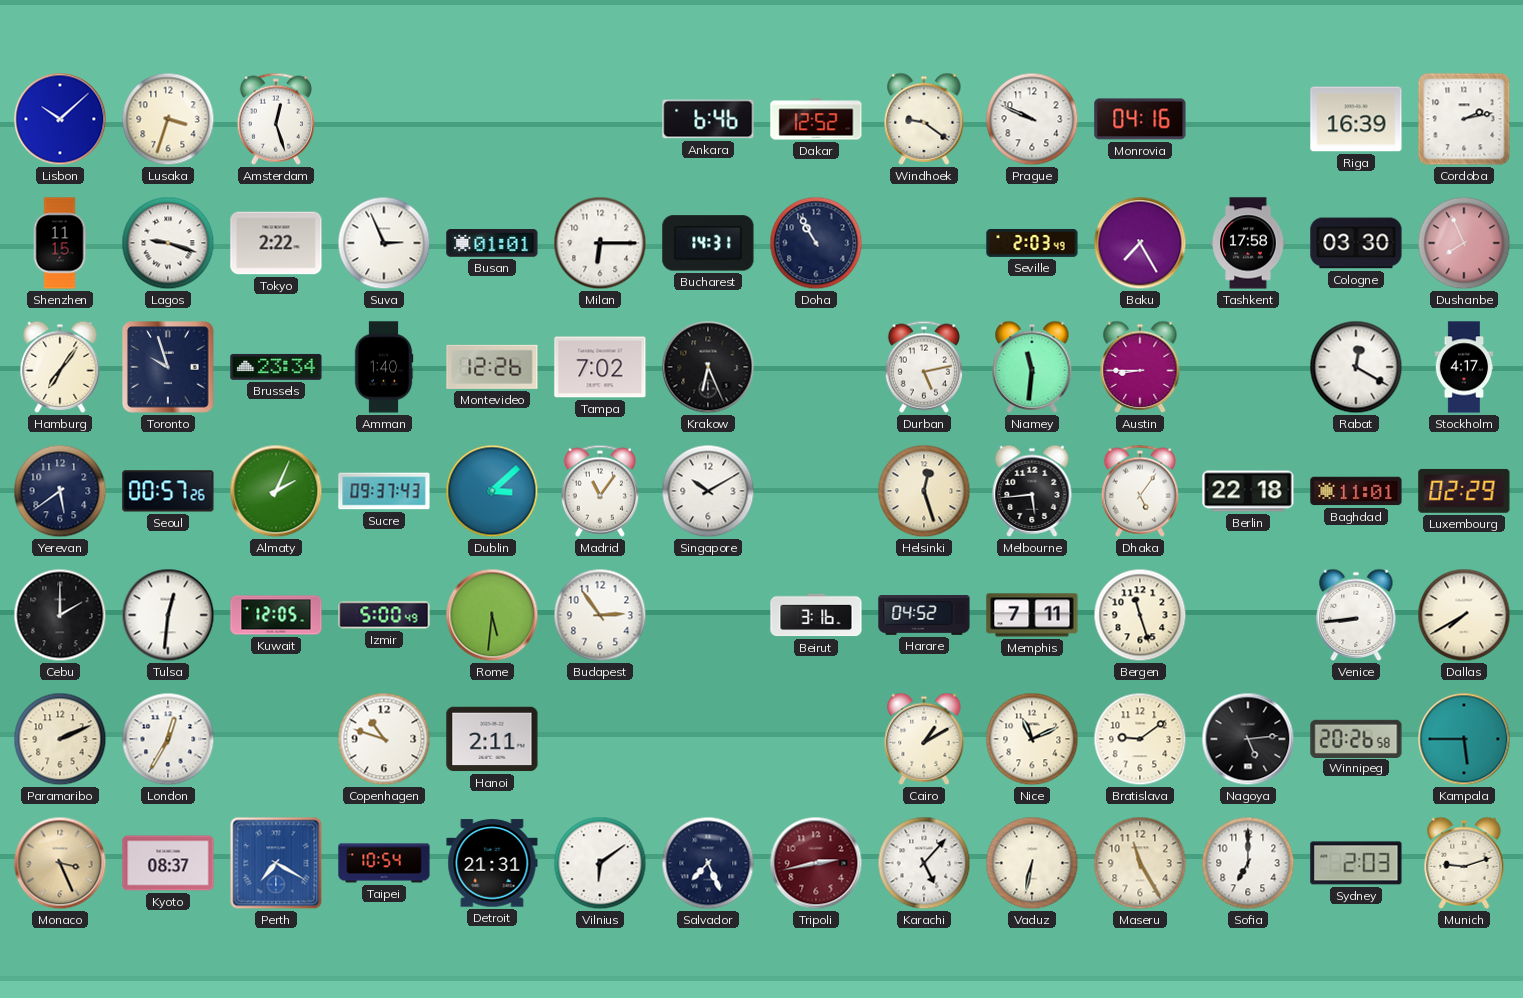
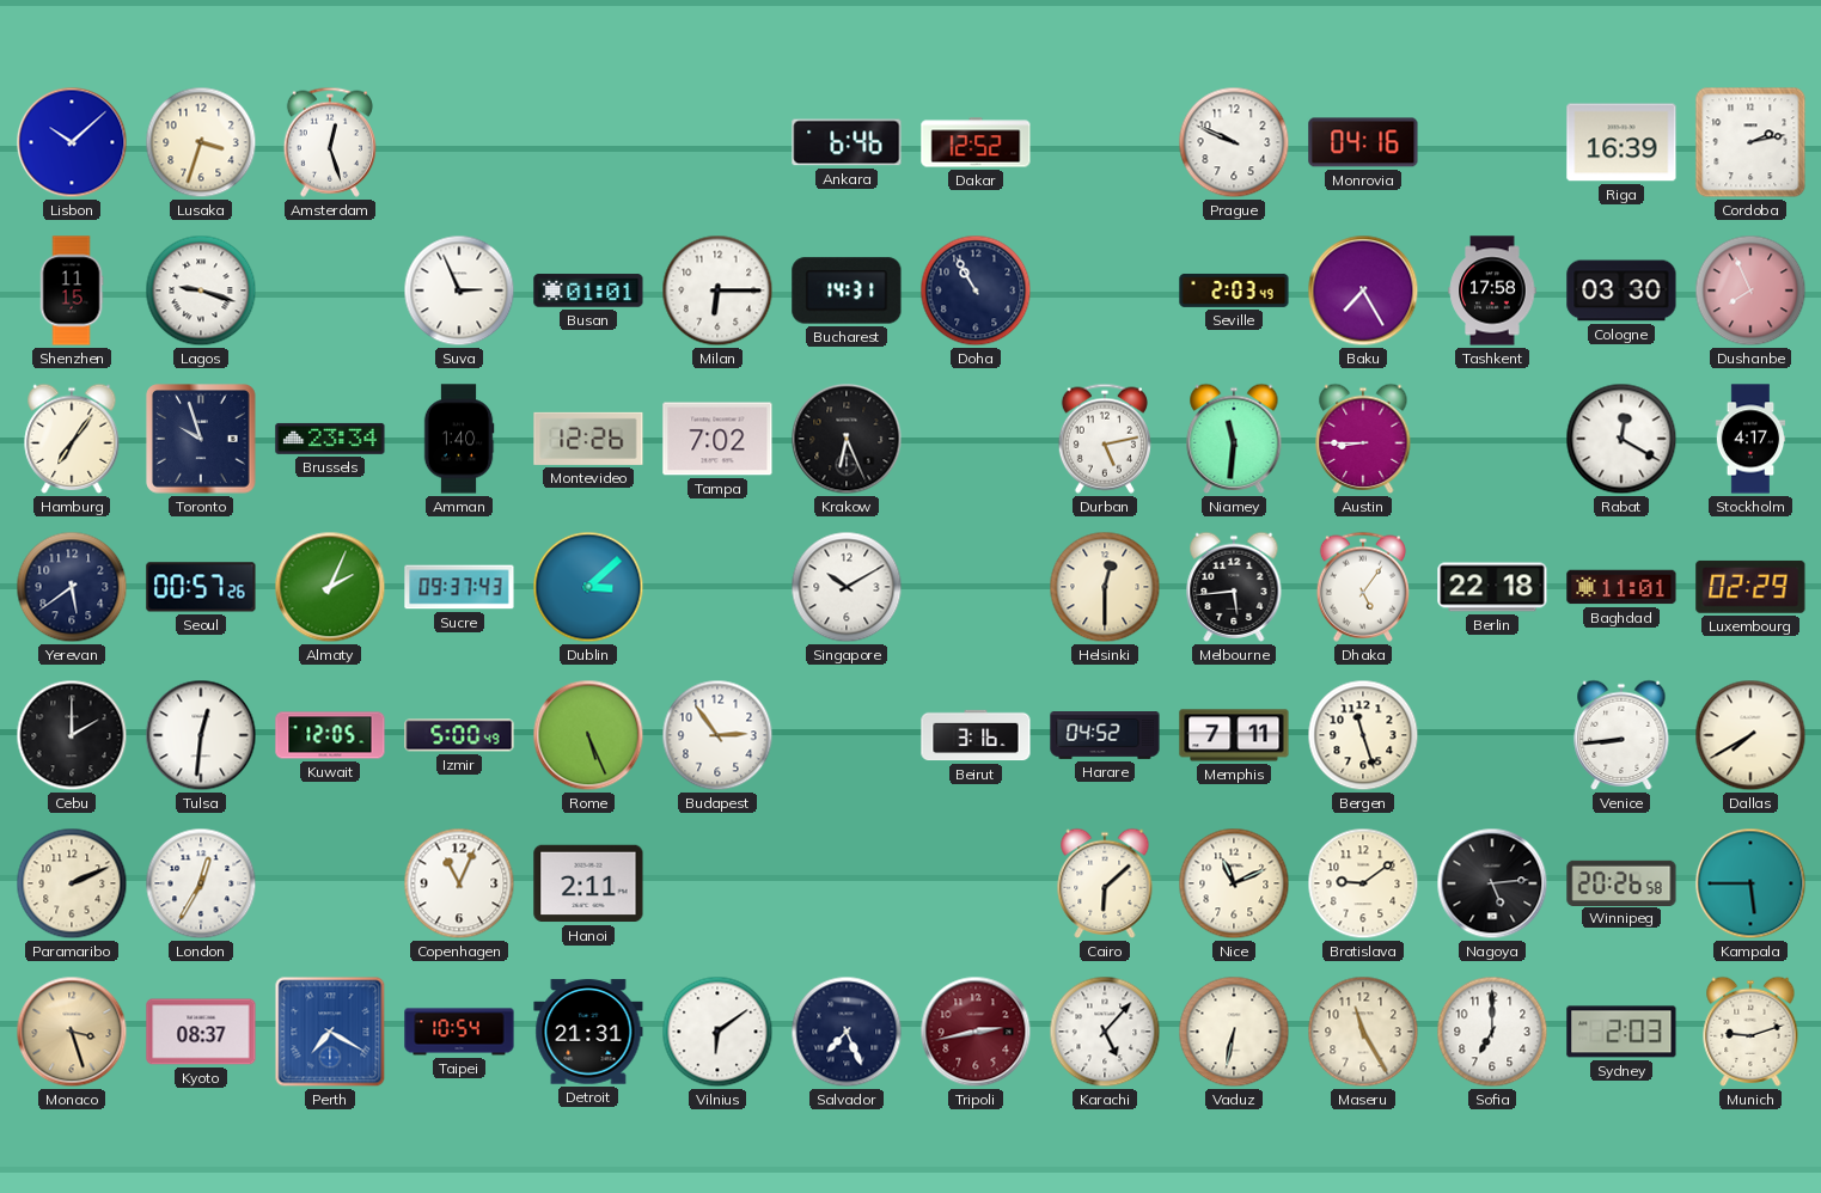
Windhoek: 9:21 -> none (924, 119)
Tokyo: 2:22 -> none (276, 243)
Madrid: 11:06 -> none (600, 491)
Helsinki: 12:27 -> 12:30 (1105, 587)
Rome: 5:31 -> 5:26 (588, 735)
Copenhagen: 10:48 -> 11:04 (459, 883)
Cairo: 1:10 -> 6:08 (1105, 883)
Monaco: 3:26 -> 3:27 (72, 1032)
